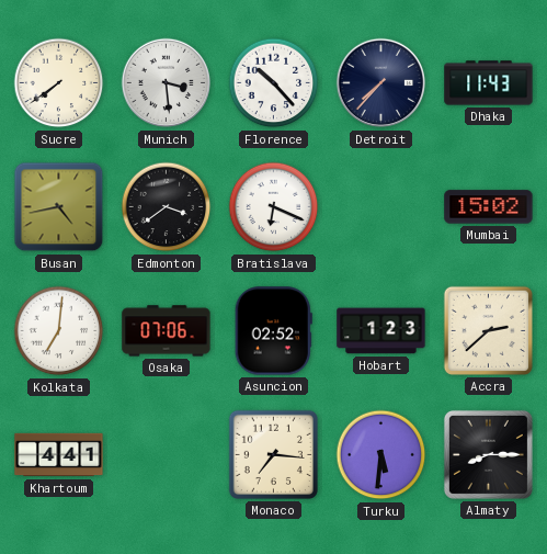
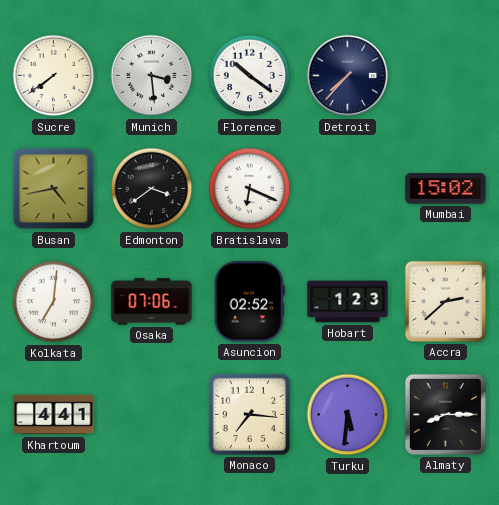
Florence: 10:23 -> 10:21 (250, 76)
Dhaka: 11:43 -> none (489, 83)
